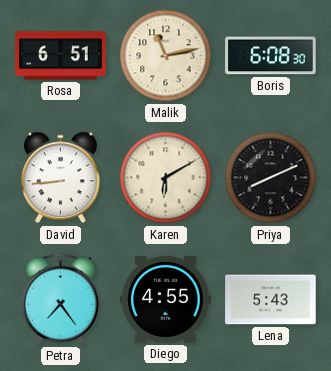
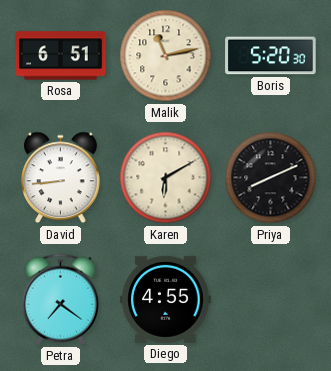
Boris: 6:08 -> 5:20 (271, 56)
Petra: 7:24 -> 7:21 (61, 299)
Lena: 5:43 -> none (271, 300)
